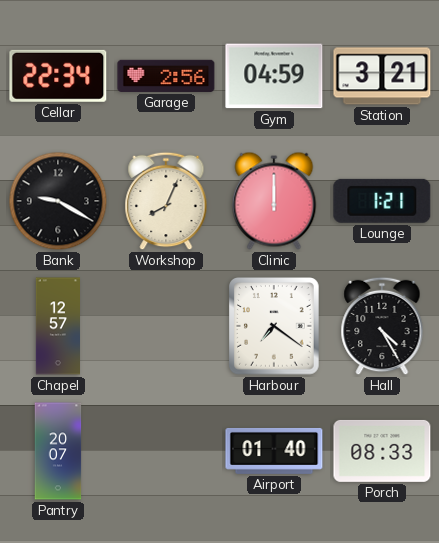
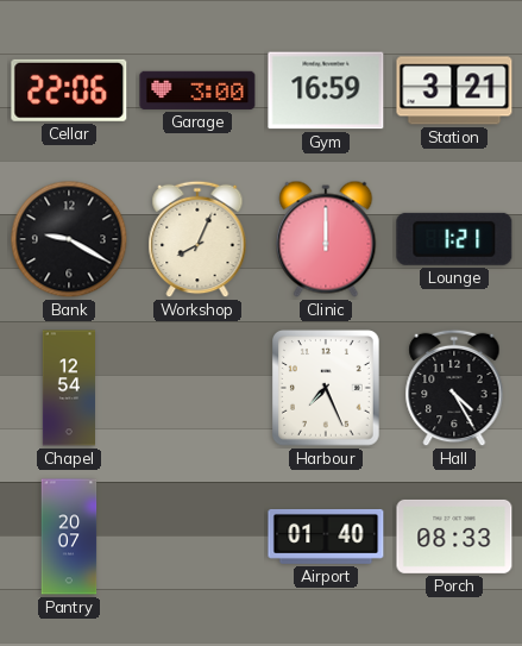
Cellar: 22:34 -> 22:06 (69, 90)
Garage: 2:56 -> 3:00 (197, 90)
Gym: 04:59 -> 16:59 (326, 90)
Chapel: 12:57 -> 12:54 (68, 388)
Harbour: 7:21 -> 7:26 (327, 388)
